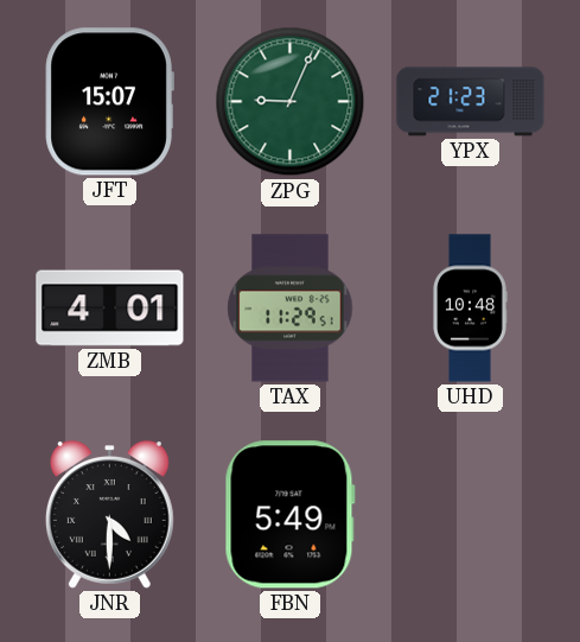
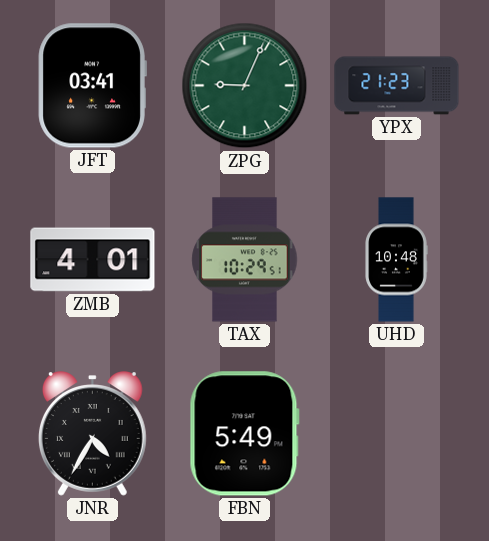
JFT: 15:07 -> 03:41 (92, 86)
TAX: 11:29 -> 10:29 (245, 260)
JNR: 4:30 -> 4:35 (92, 434)
